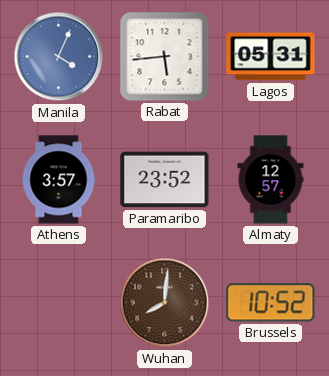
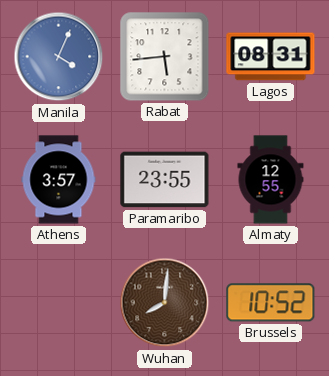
Lagos: 05:31 -> 08:31 (271, 57)
Paramaribo: 23:52 -> 23:55 (165, 180)
Almaty: 12:57 -> 12:55 (271, 180)
